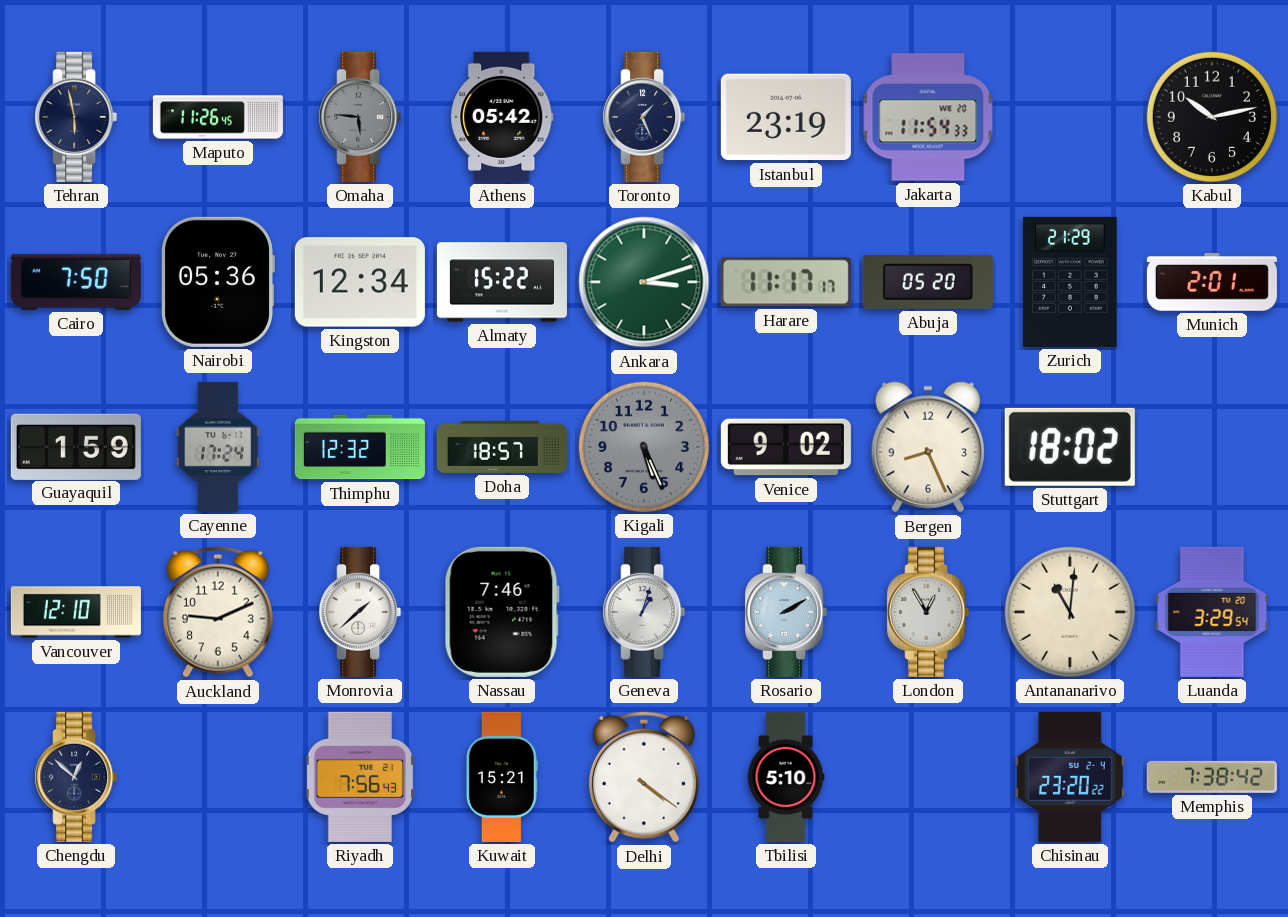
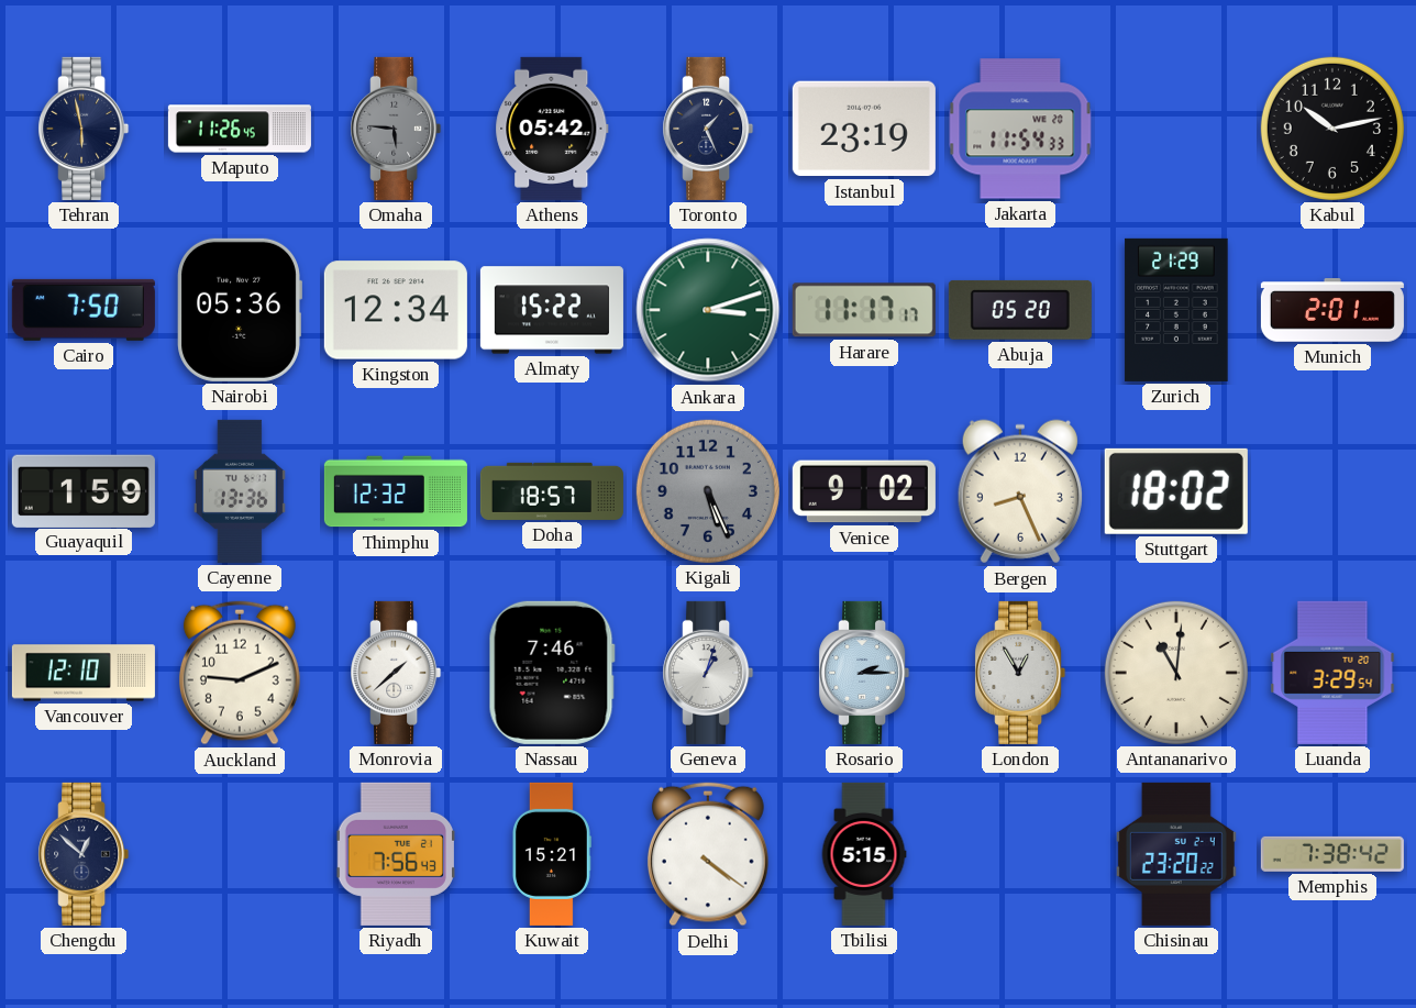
Cayenne: 17:24 -> 13:36 (240, 491)
Rosario: 2:10 -> 2:15 (864, 673)
Tbilisi: 5:10 -> 5:15 (864, 854)
